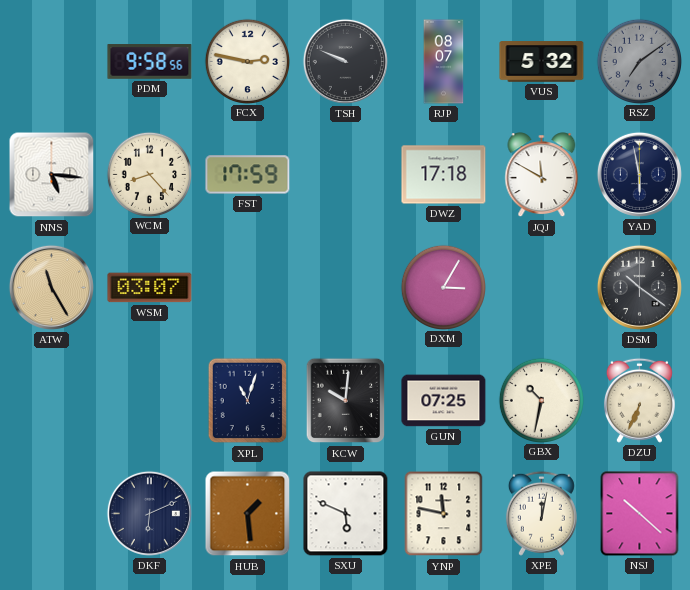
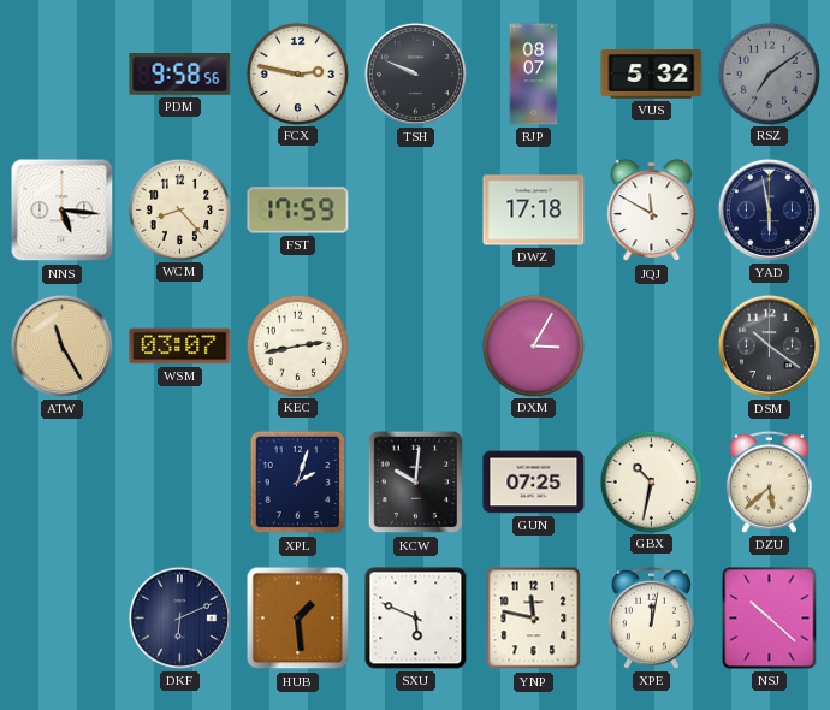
KEC: none -> 2:43 (297, 345)
XPL: 11:03 -> 2:03 (298, 483)
DZU: 6:34 -> 5:38 (769, 481)
